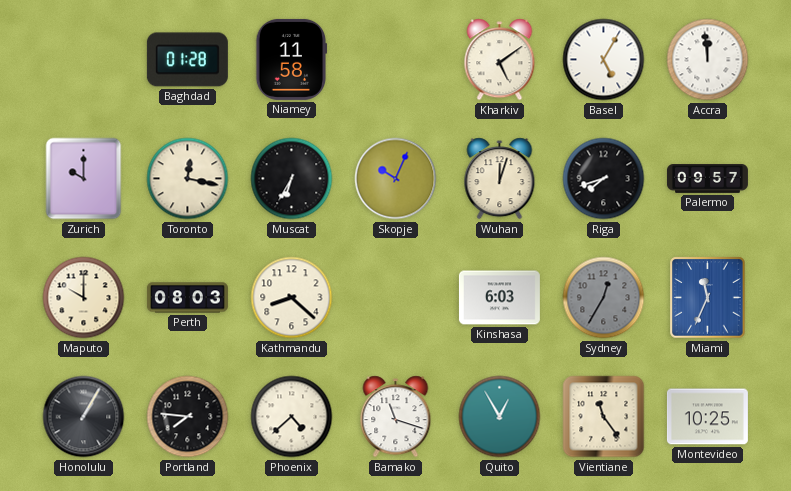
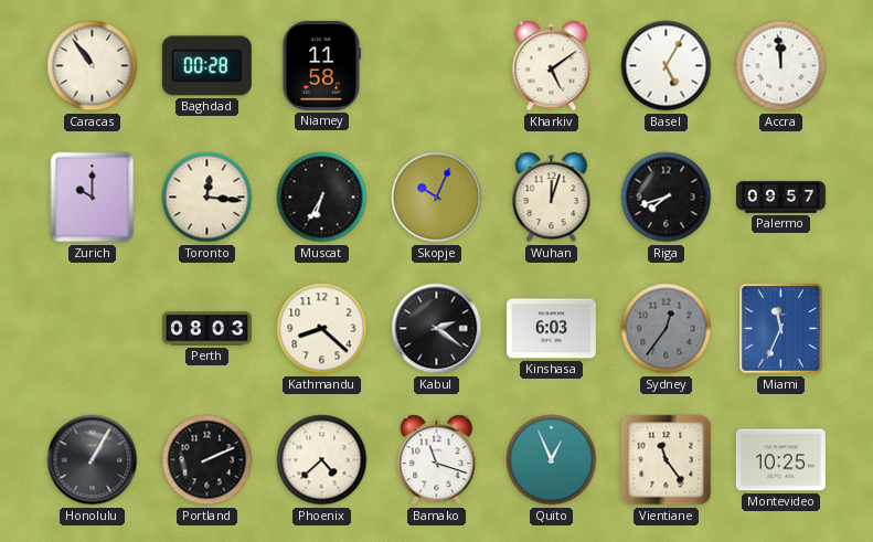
Caracas: none -> 10:54 (93, 66)
Baghdad: 01:28 -> 00:28 (206, 66)
Toronto: 12:17 -> 12:16 (207, 198)
Maputo: 10:00 -> none (84, 298)
Kabul: none -> 2:21 (437, 329)
Sydney: 12:35 -> 12:36 (667, 329)
Portland: 7:46 -> 2:11 (207, 460)
Quito: 12:55 -> 12:56 (552, 460)
